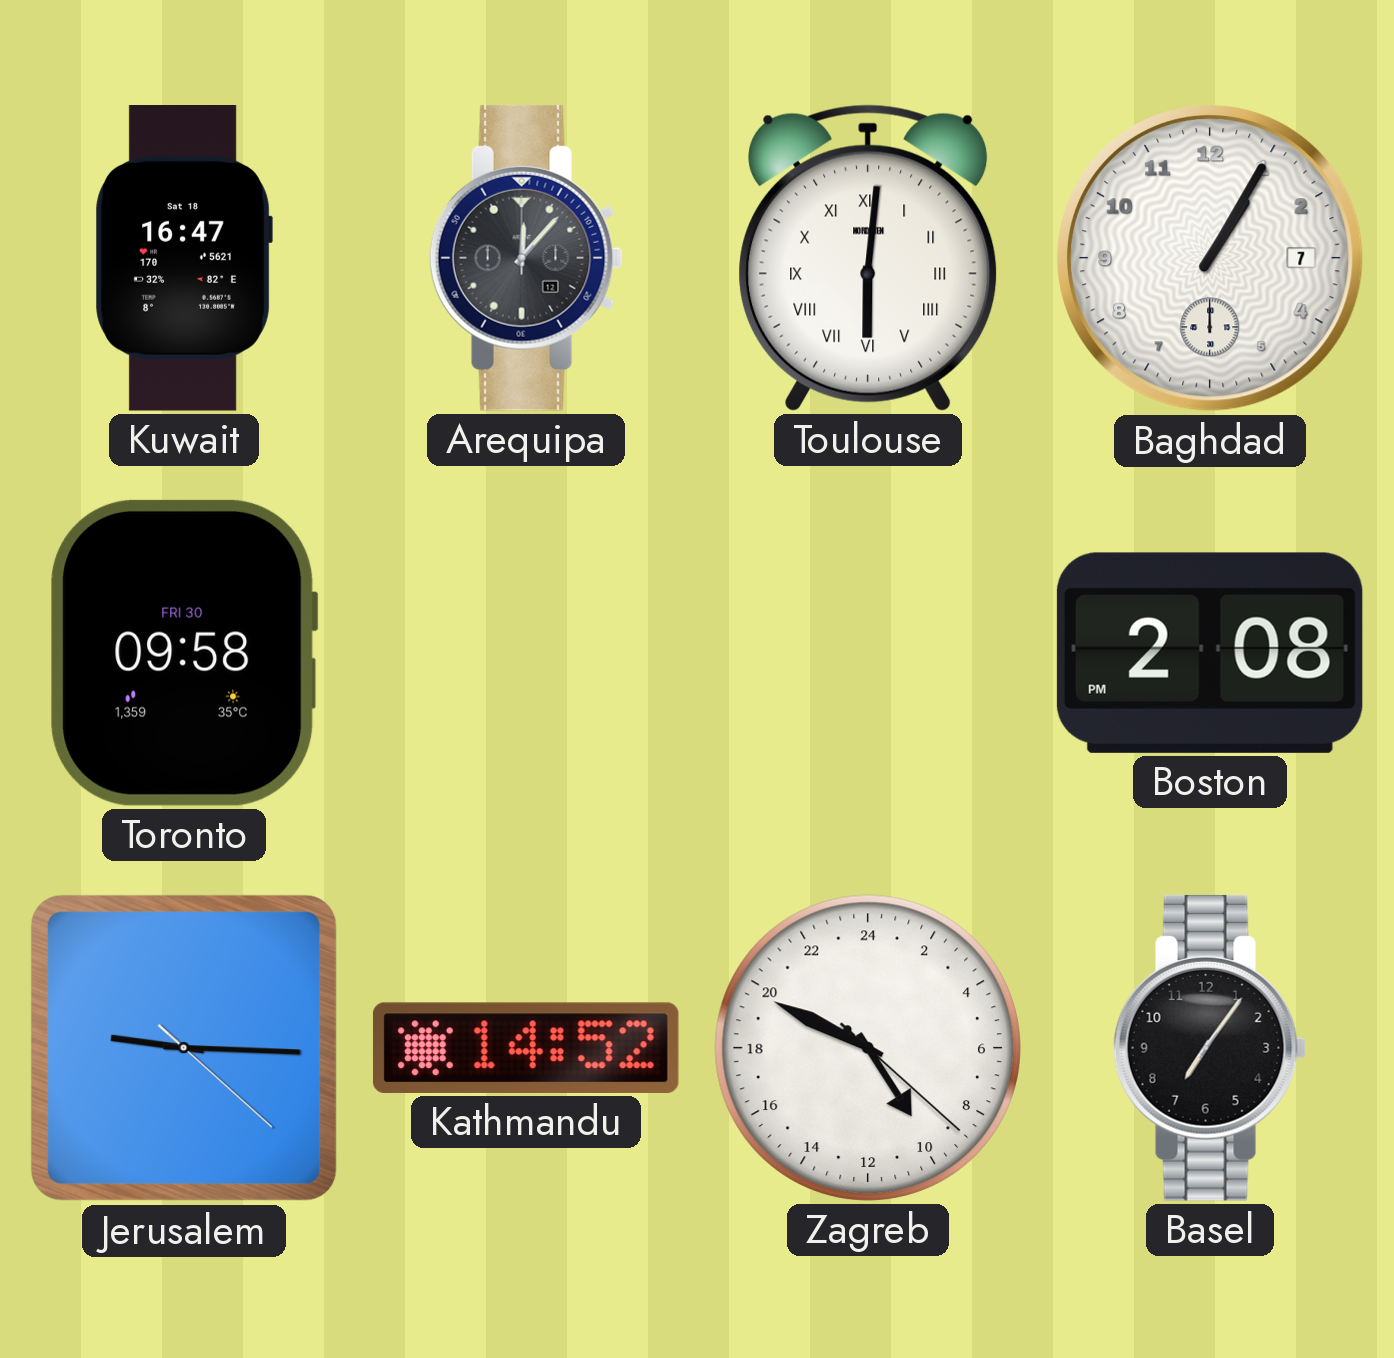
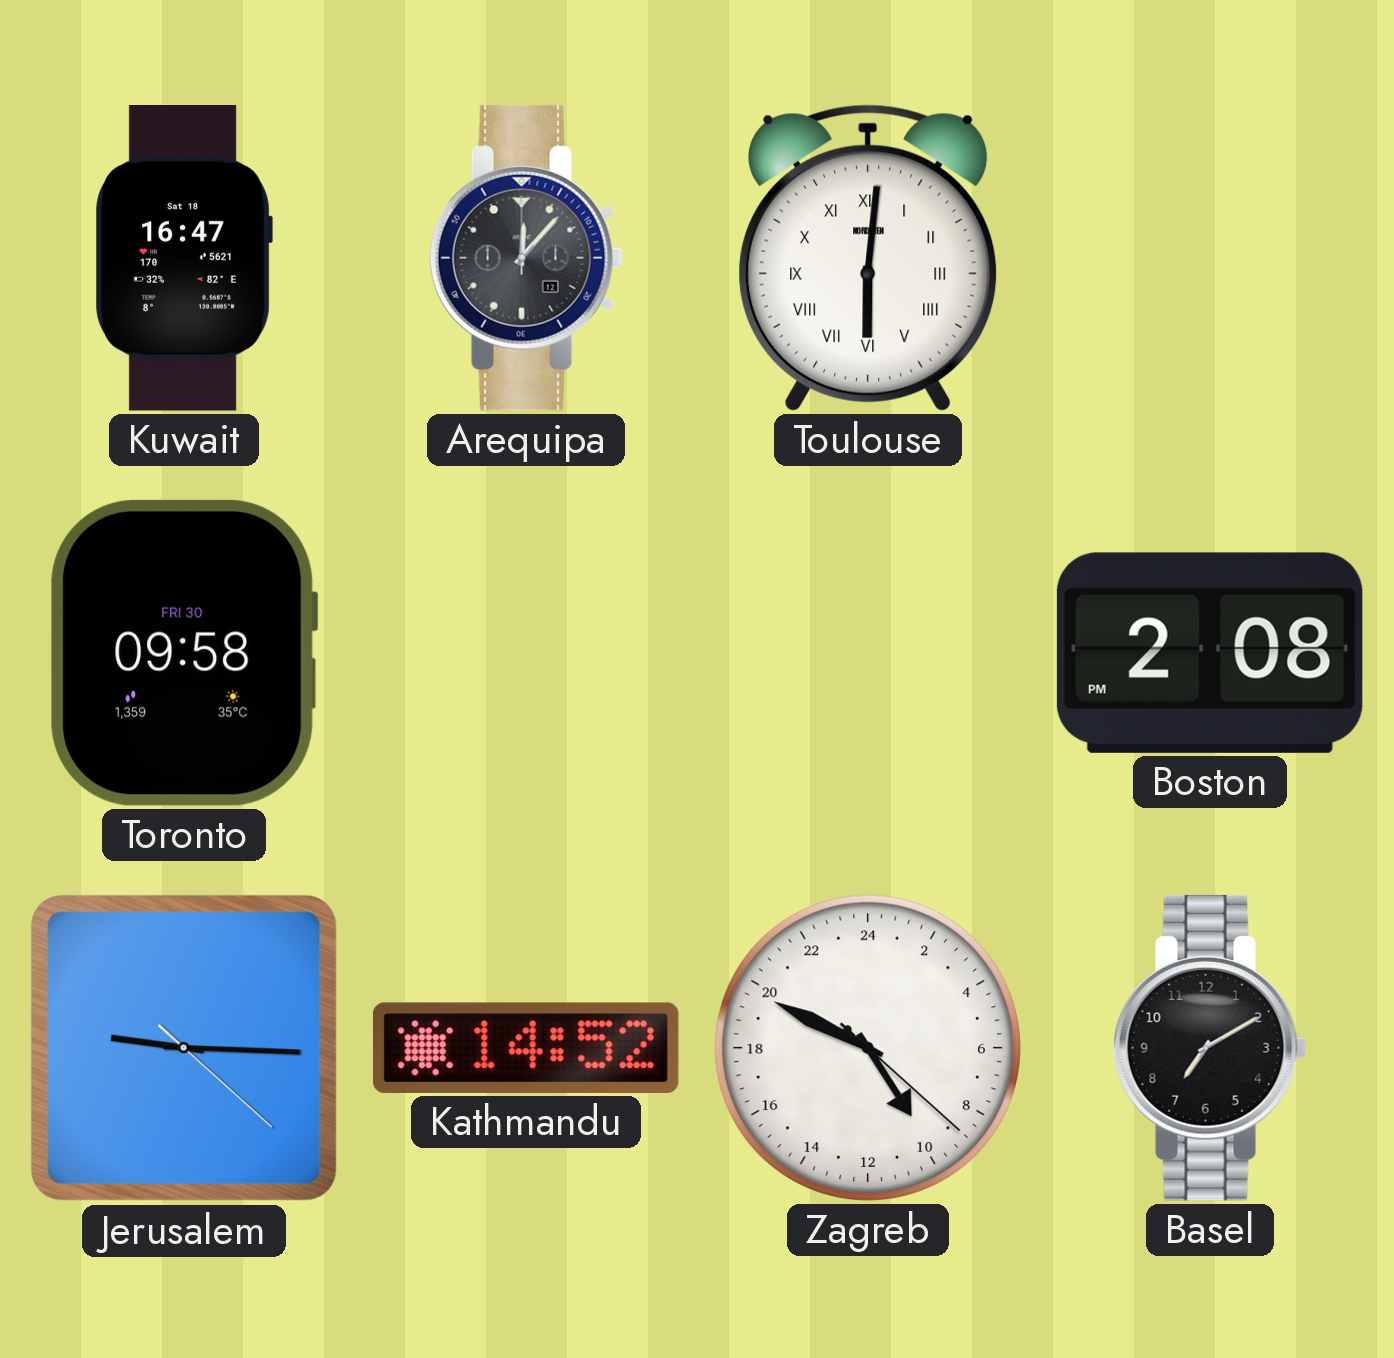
Baghdad: 1:05 -> none (1211, 259)
Basel: 7:06 -> 7:10 (1210, 1048)
